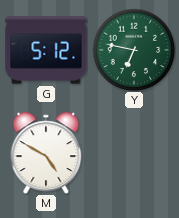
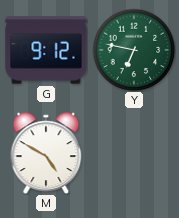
G: 5:12 -> 9:12 (46, 50)
